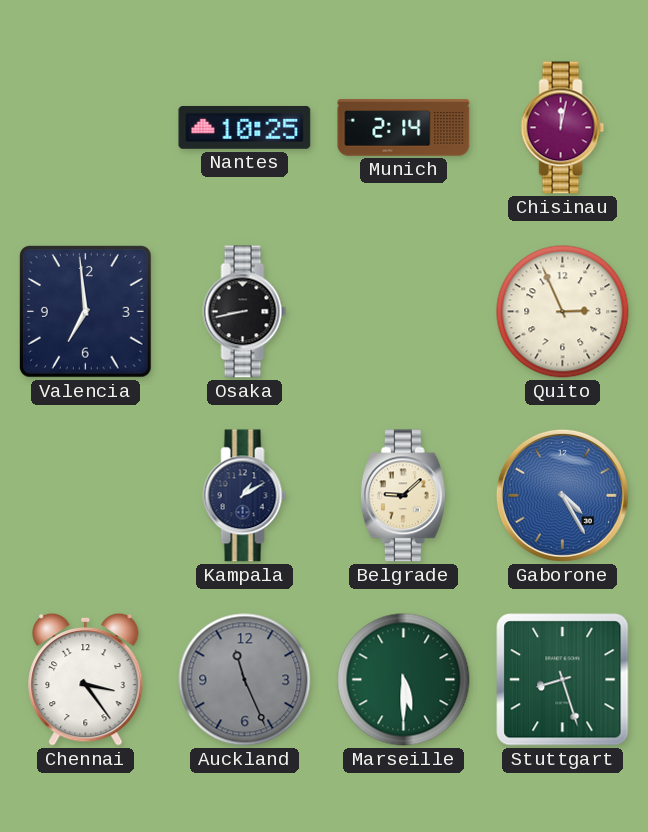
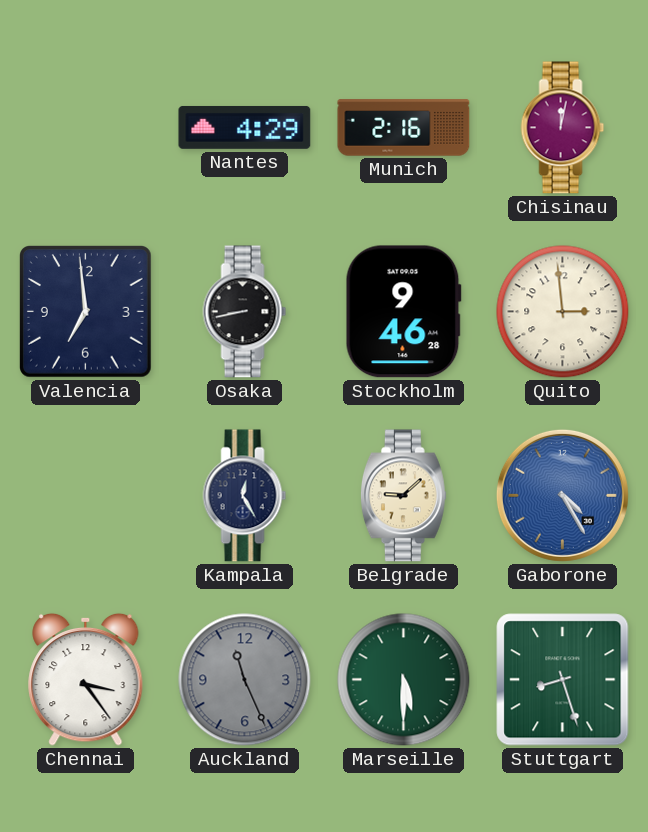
Nantes: 10:25 -> 4:29 (245, 127)
Munich: 2:14 -> 2:16 (404, 128)
Stockholm: none -> 9:46 (403, 312)
Quito: 2:56 -> 2:59 (563, 312)
Kampala: 1:10 -> 12:25 (245, 496)
